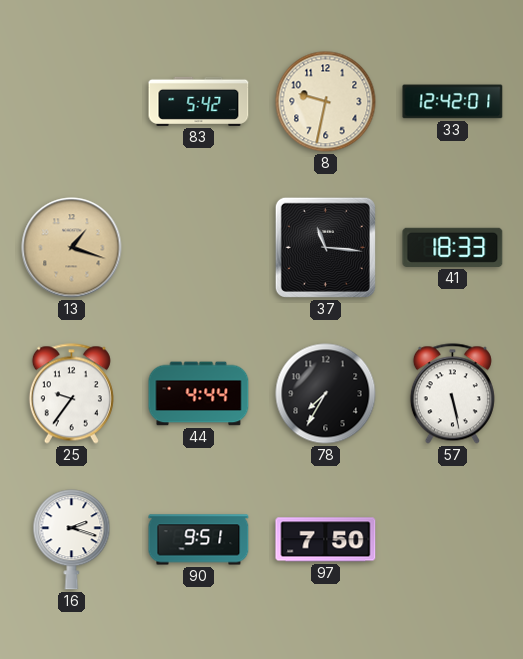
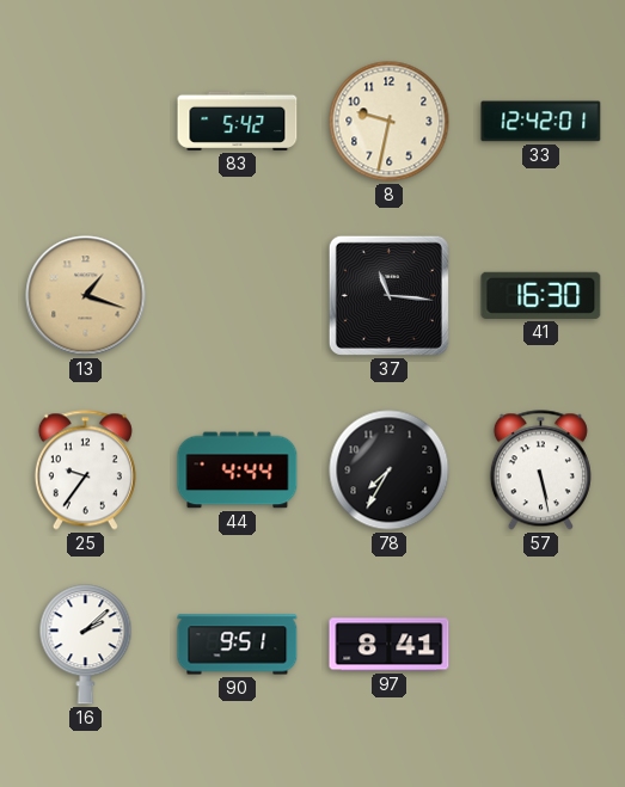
41: 18:33 -> 16:30 (541, 295)
16: 2:18 -> 2:08 (86, 645)
97: 7:50 -> 8:41 (390, 645)
